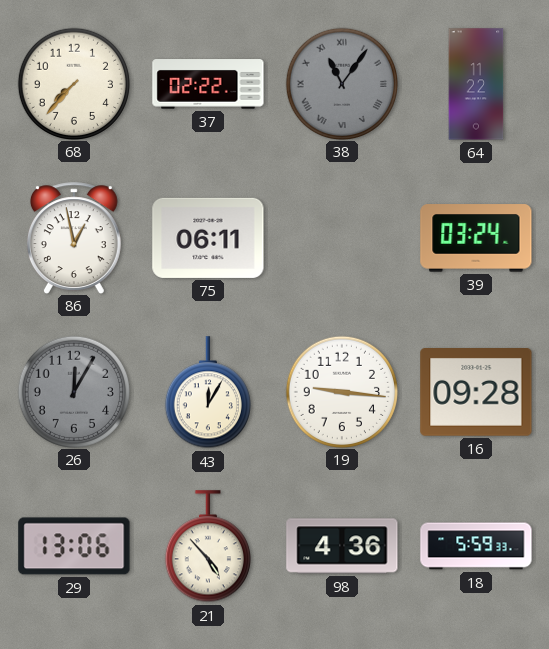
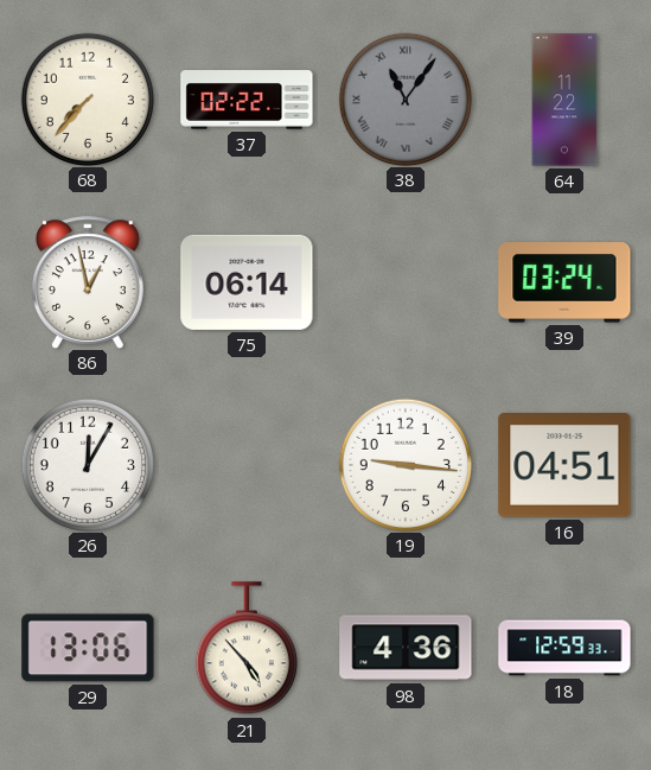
75: 06:11 -> 06:14 (247, 282)
26 dial: grey -> white (87, 464)
43: 12:05 -> none (208, 393)
16: 09:28 -> 04:51 (564, 466)
18: 5:59 -> 12:59 (564, 648)
